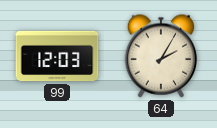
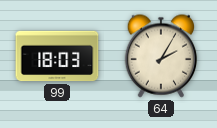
99: 12:03 -> 18:03 (57, 56)
